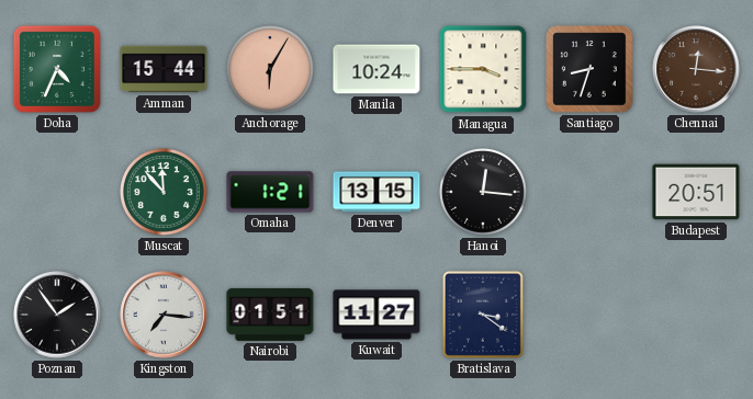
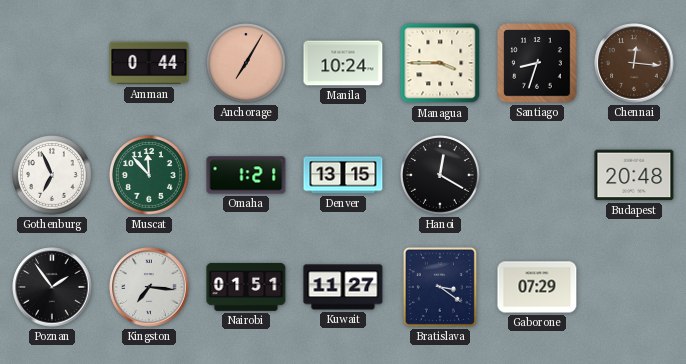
Doha: 4:34 -> none (57, 69)
Amman: 15:44 -> 0:44 (149, 63)
Anchorage: 6:05 -> 7:05 (247, 64)
Gothenburg: none -> 6:56 (53, 176)
Hanoi: 12:16 -> 12:20 (441, 176)
Budapest: 20:51 -> 20:48 (634, 175)
Gaborone: none -> 07:29 (537, 287)
